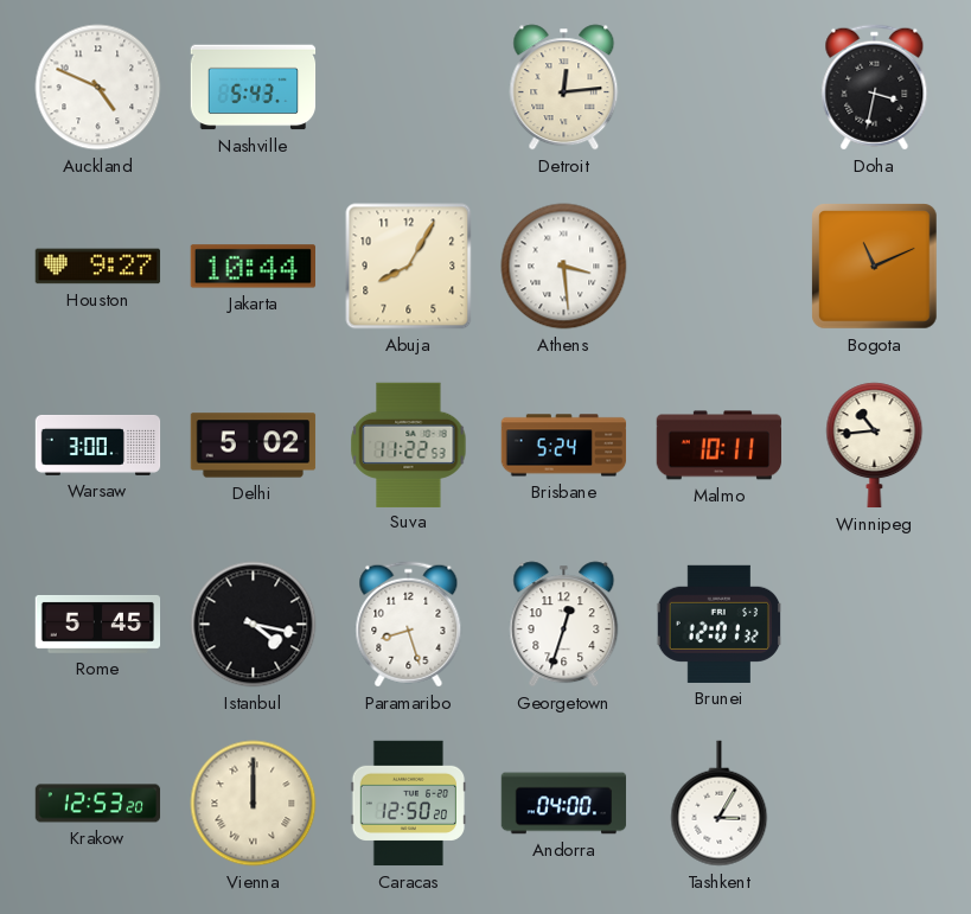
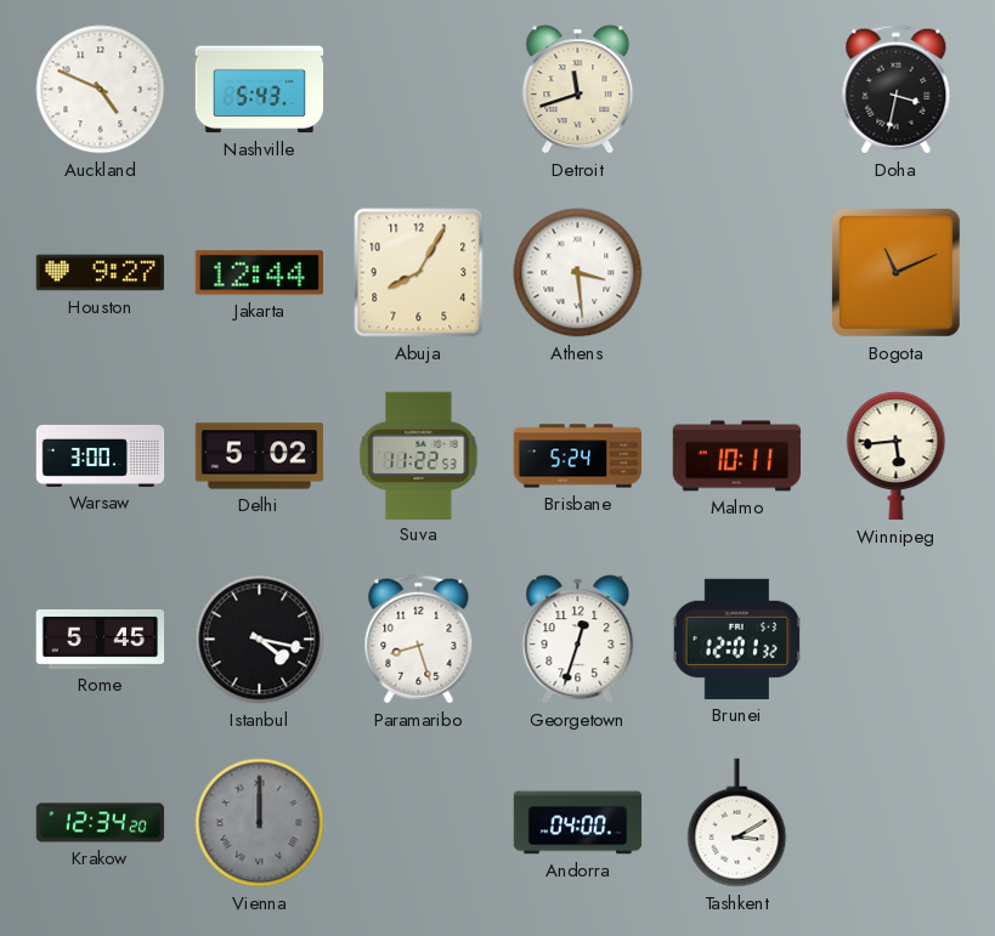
Detroit: 12:14 -> 11:42 (578, 90)
Jakarta: 10:44 -> 12:44 (259, 273)
Winnipeg: 10:44 -> 5:44 (897, 456)
Krakow: 12:53 -> 12:34 (101, 823)
Vienna dial: cream -> grey (260, 823)
Caracas: 12:50 -> none (409, 804)
Tashkent: 3:05 -> 3:10 (737, 823)
